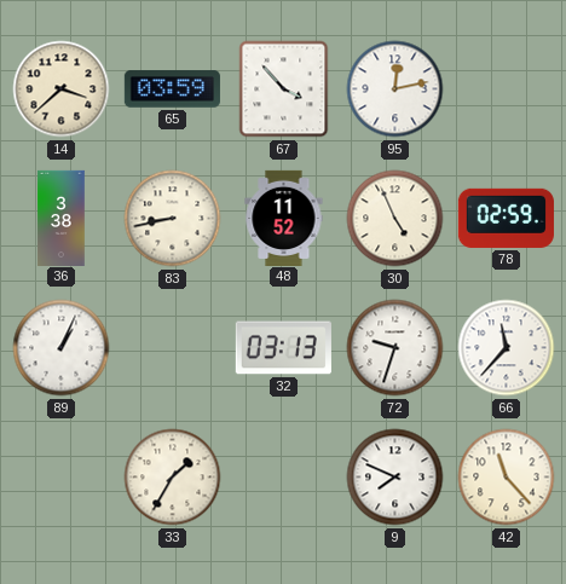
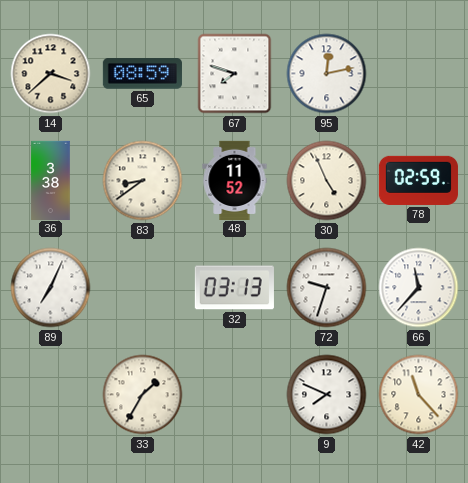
65: 03:59 -> 08:59 (142, 74)
67: 3:53 -> 7:48 (235, 74)
83: 8:43 -> 8:39 (143, 181)
89: 1:04 -> 7:04 (51, 288)
